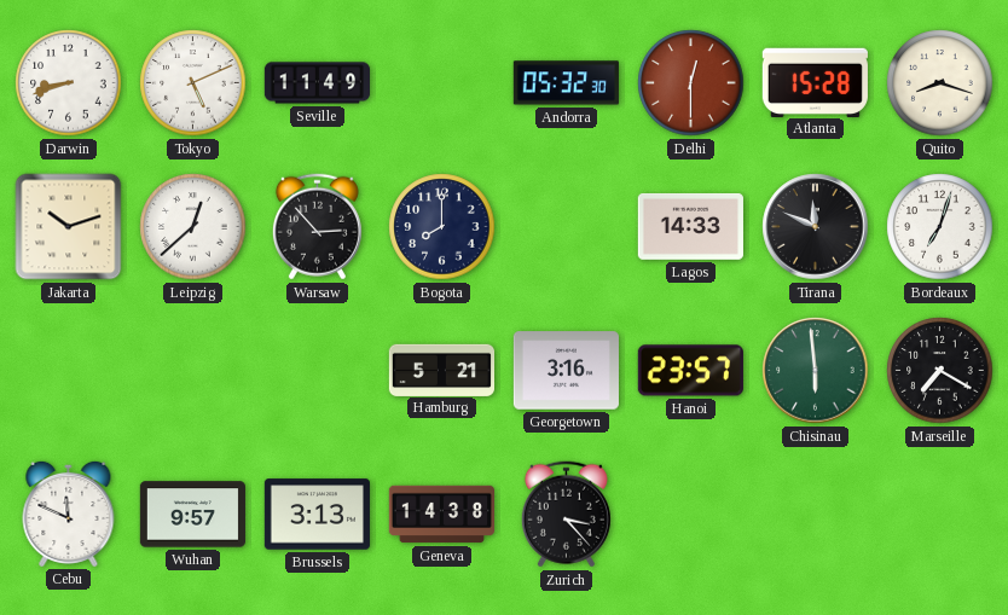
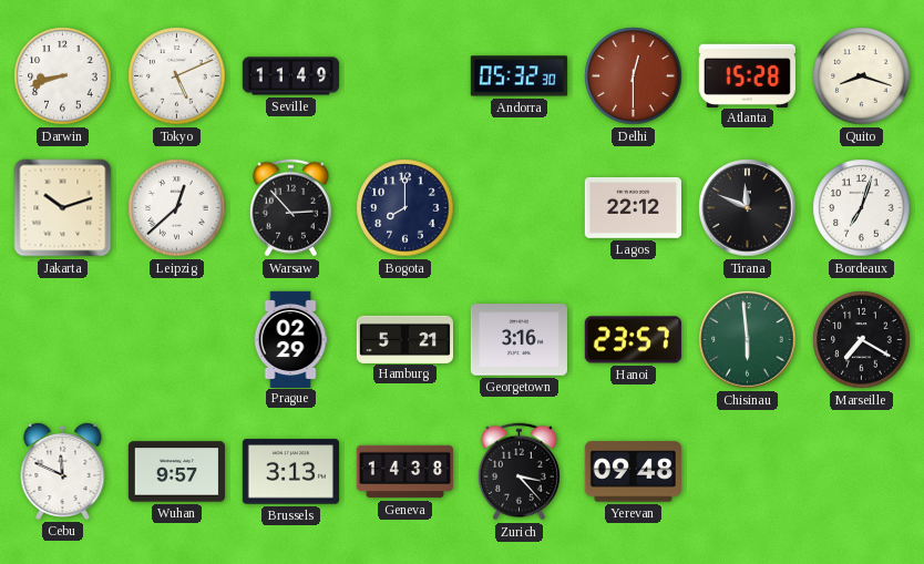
Lagos: 14:33 -> 22:12 (633, 207)
Prague: none -> 02:29 (290, 339)
Yerevan: none -> 09:48 (633, 472)
